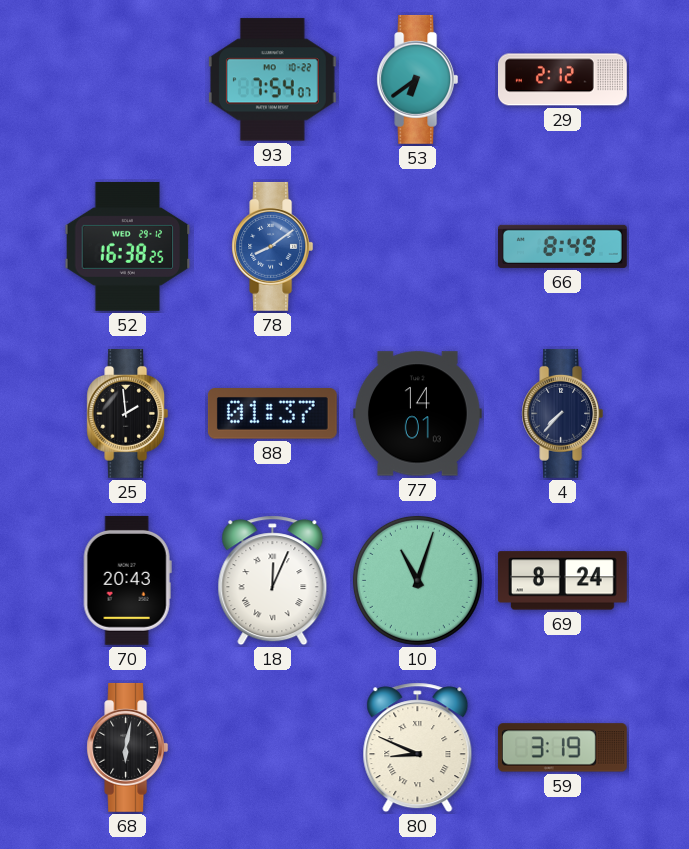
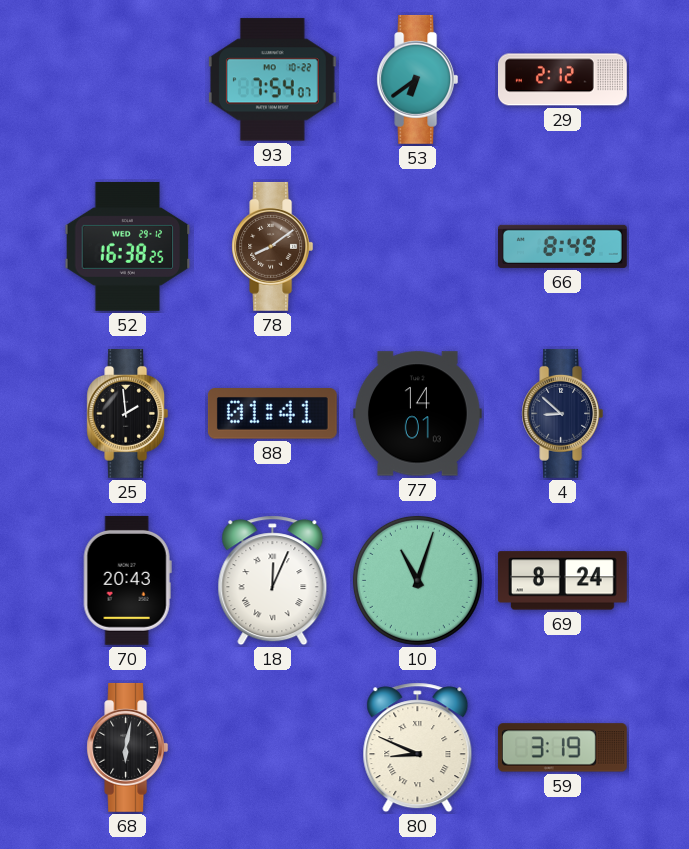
78 dial: blue -> brown (273, 246)
88: 01:37 -> 01:41 (272, 414)
4: 7:37 -> 8:52 (563, 413)
